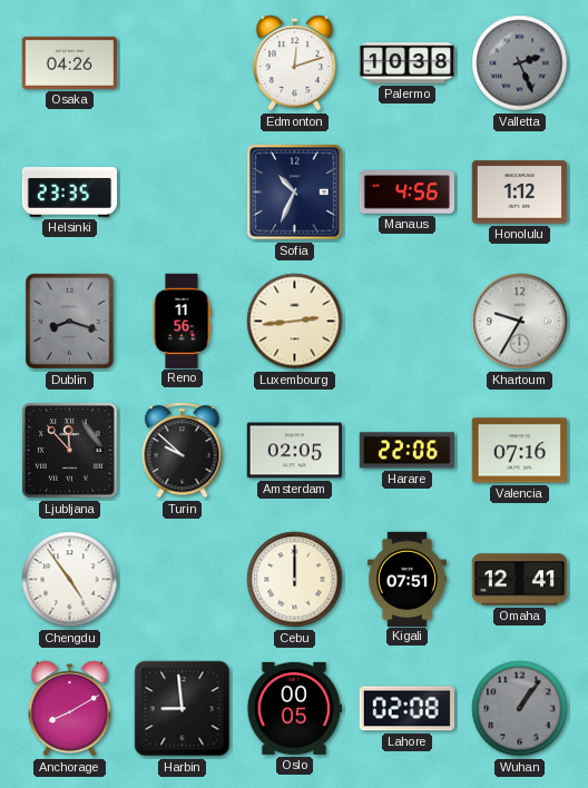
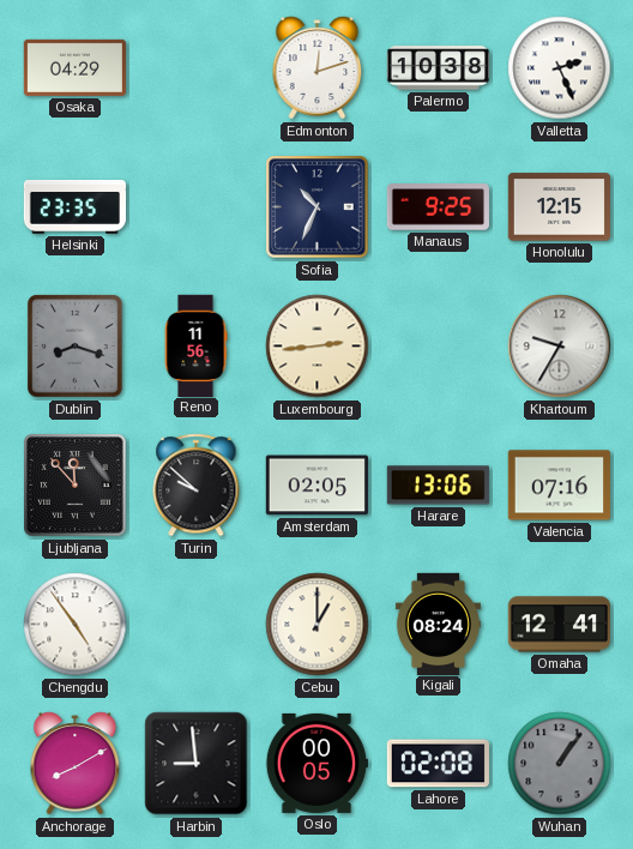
Osaka: 04:26 -> 04:29 (74, 67)
Valletta dial: grey -> white (560, 68)
Manaus: 4:56 -> 9:25 (438, 207)
Honolulu: 1:12 -> 12:15 (559, 207)
Harare: 22:06 -> 13:06 (438, 486)
Cebu: 12:00 -> 1:00 (318, 625)
Kigali: 07:51 -> 08:24 (438, 624)
